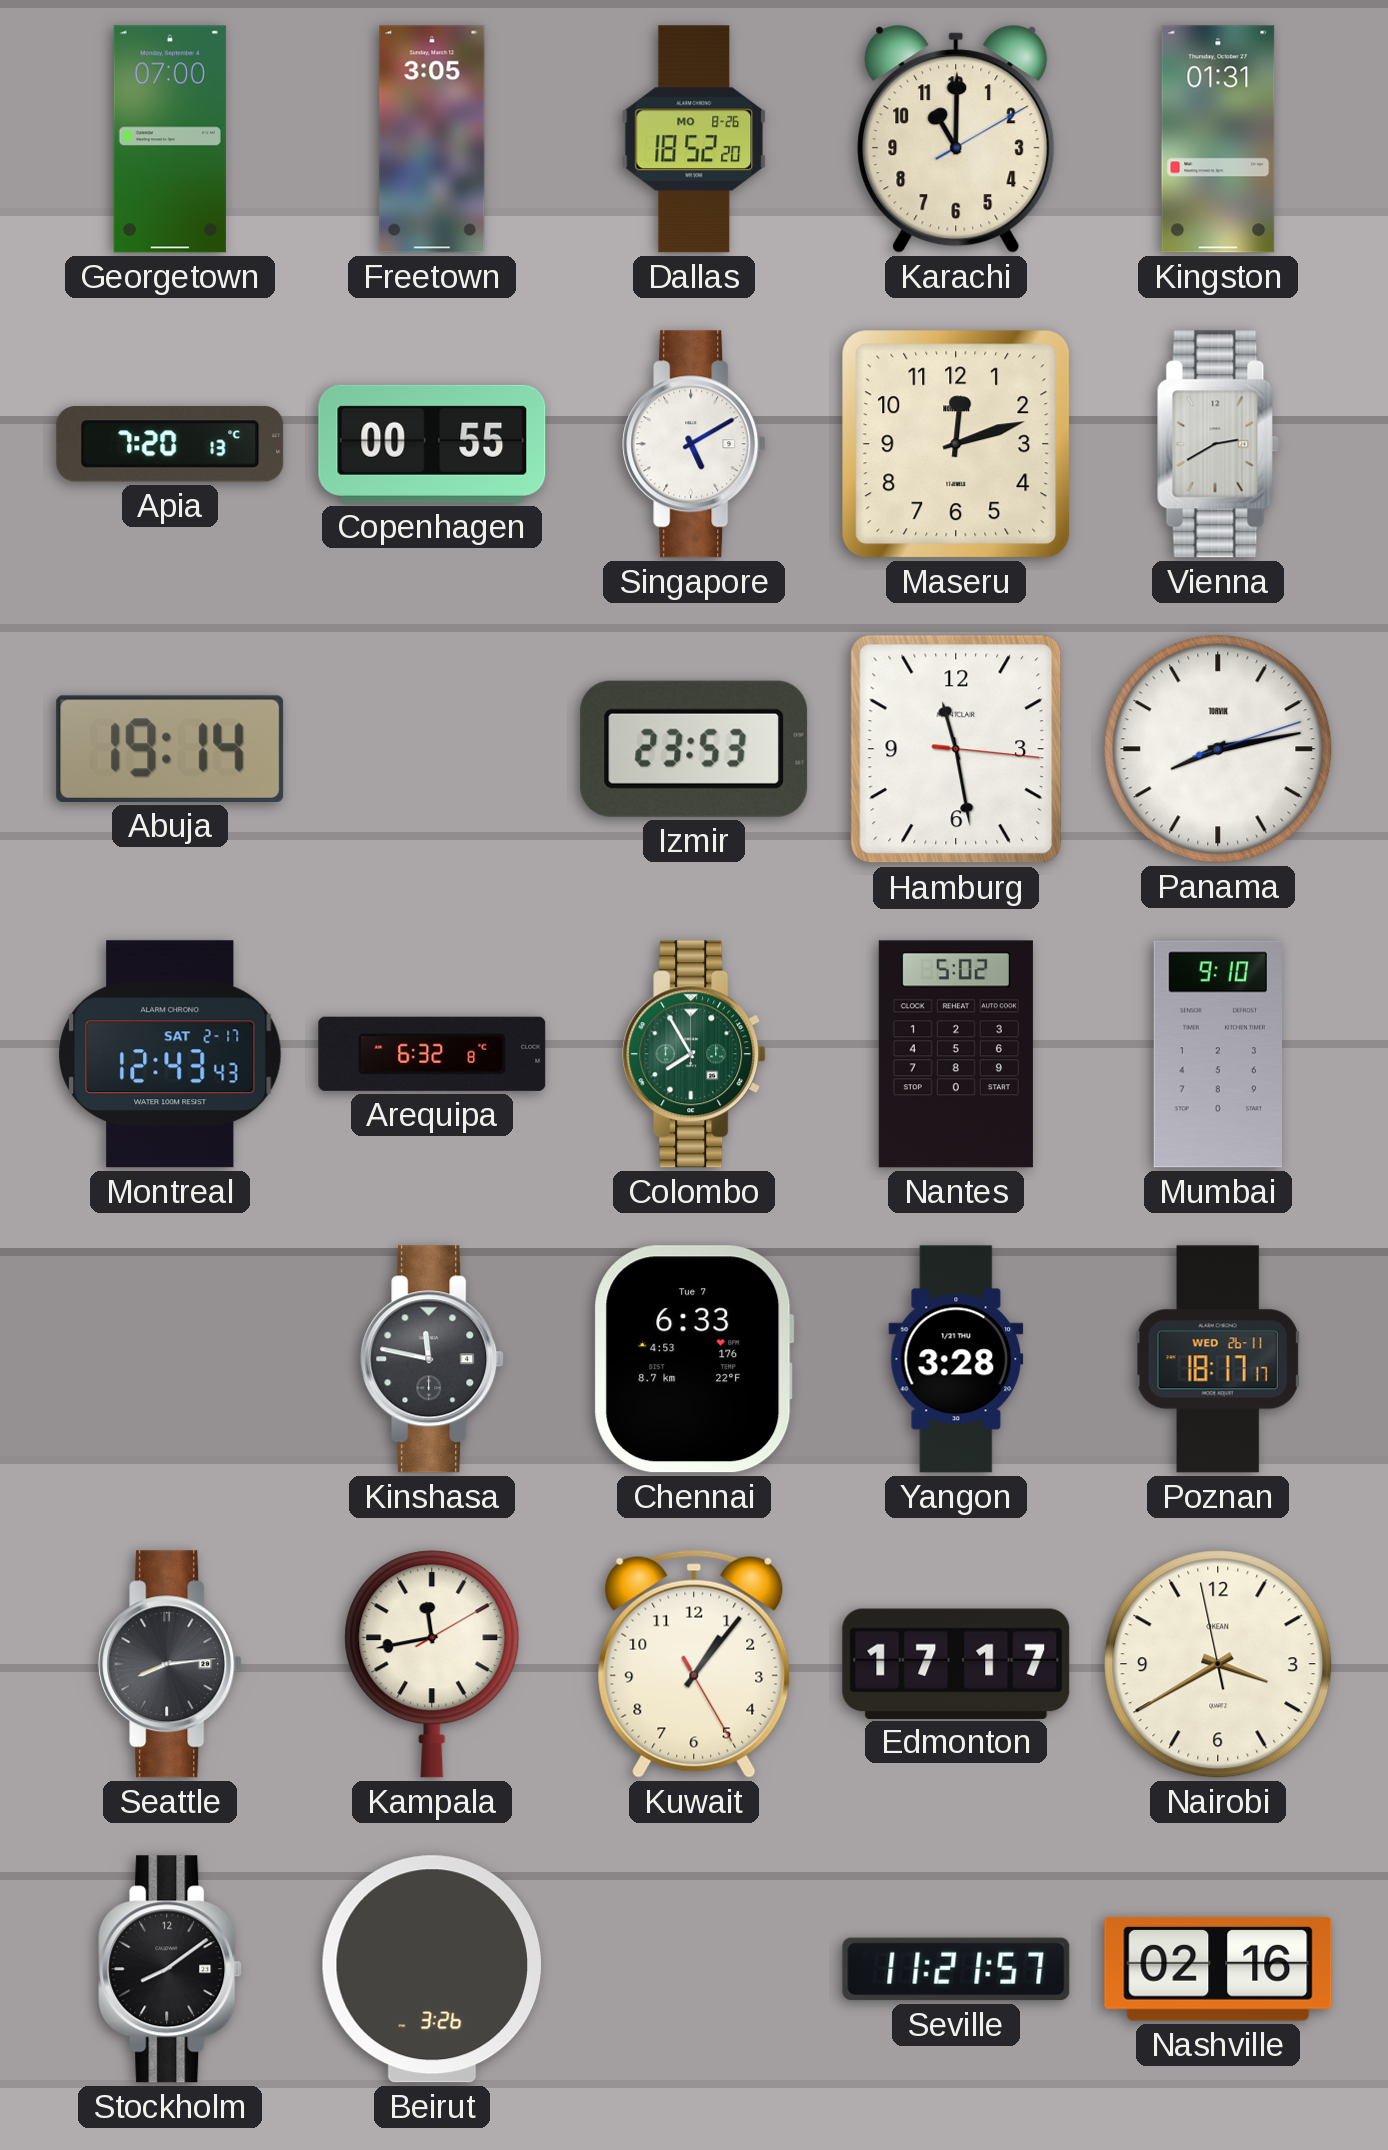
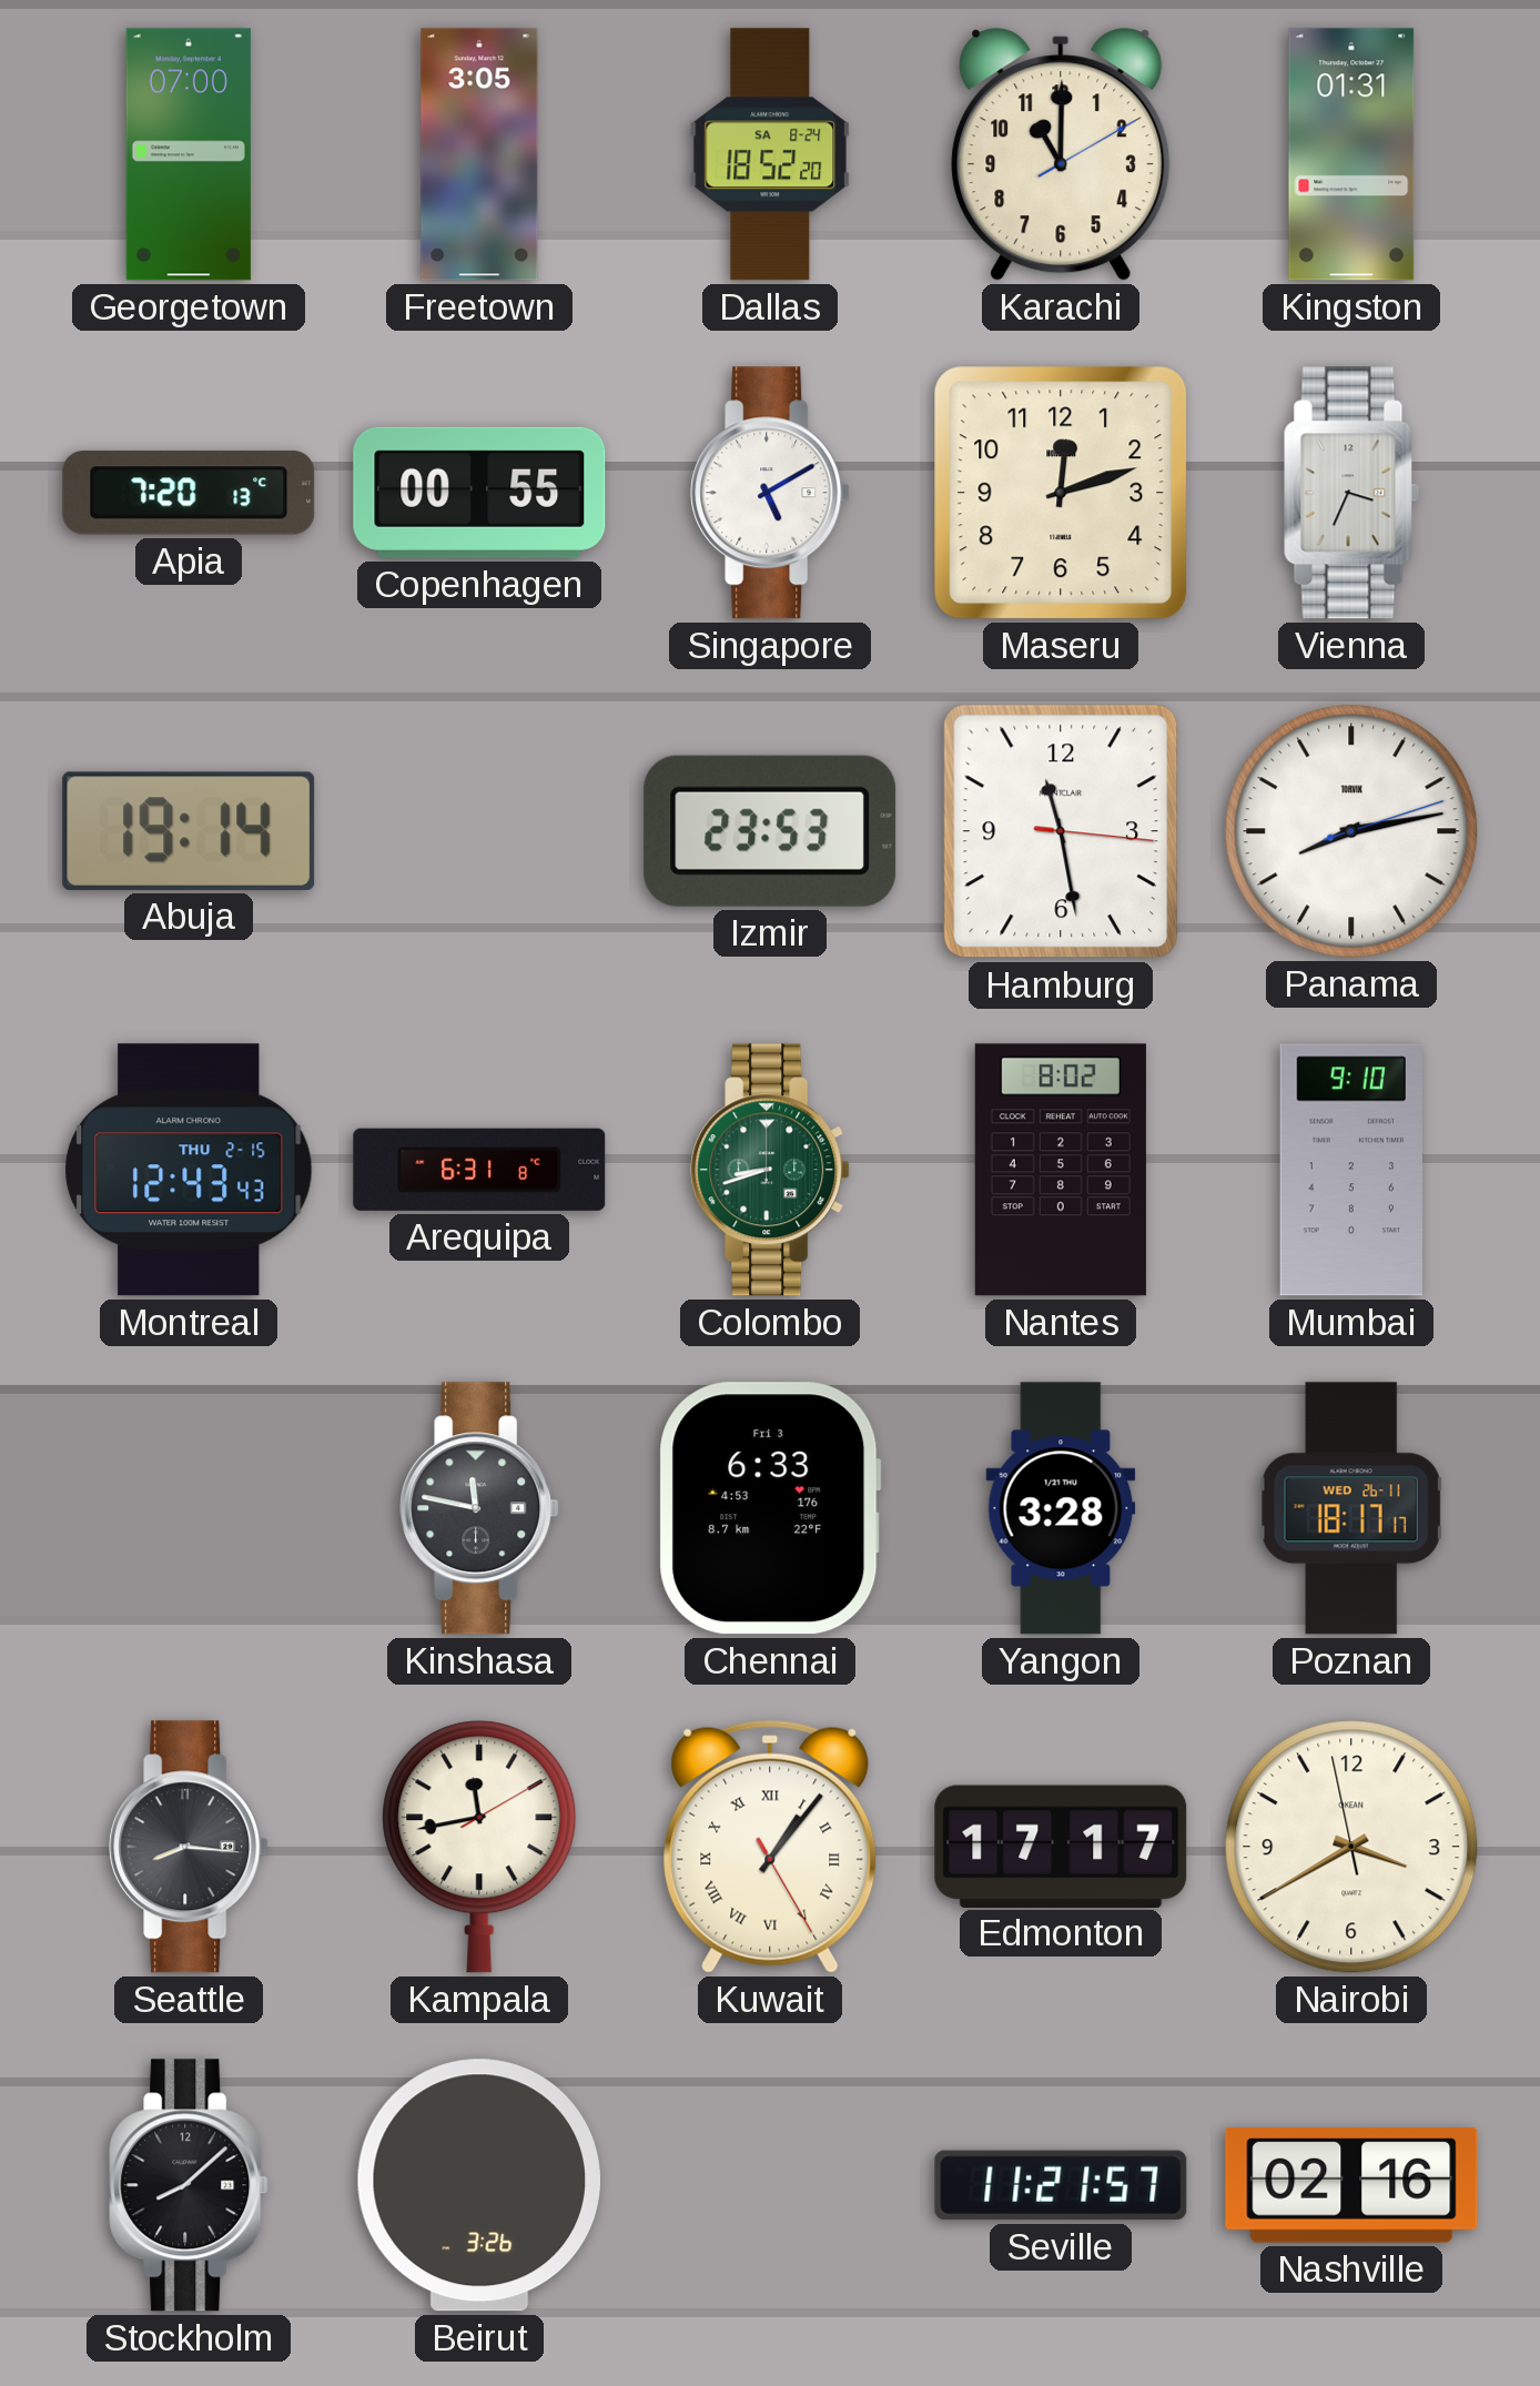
Dallas date: MO 8-26 -> SA 8-24 (770, 154)
Vienna: 2:40 -> 3:34 (1351, 493)
Montreal date: SAT 2-17 -> THU 2-15 (189, 1170)
Arequipa: 6:32 -> 6:31 (479, 1170)
Colombo: 7:55 -> 8:42 (770, 1170)
Nantes: 5:02 -> 8:02 (1061, 1170)
Chennai date: Tue 7 -> Fri 3 (770, 1508)
Seattle: 8:14 -> 8:16 (189, 1847)
Kuwait numerals: Arabic -> Roman (770, 1847)
Stockholm: 8:09 -> 8:08 (189, 2185)
